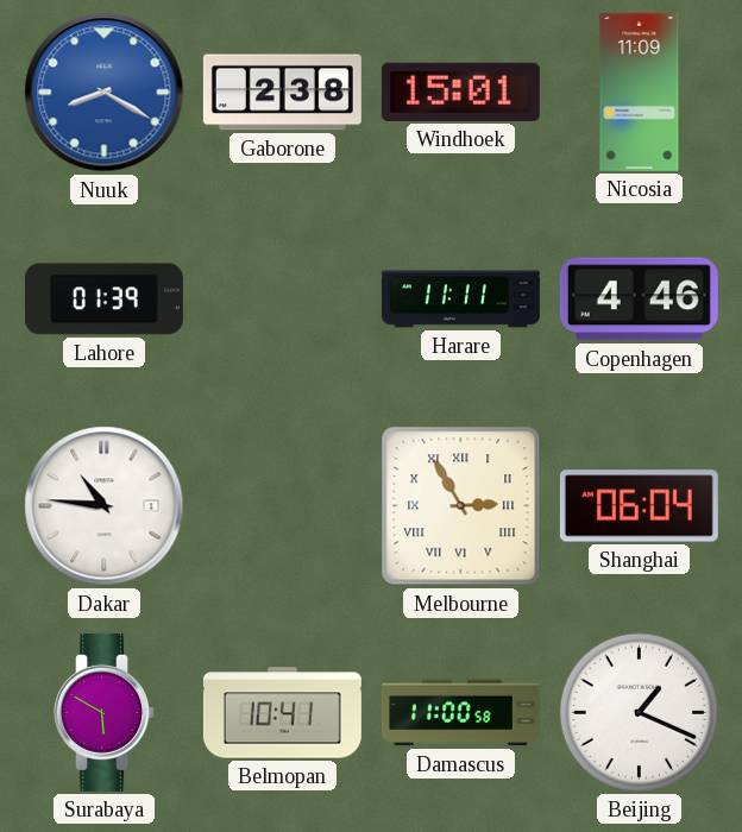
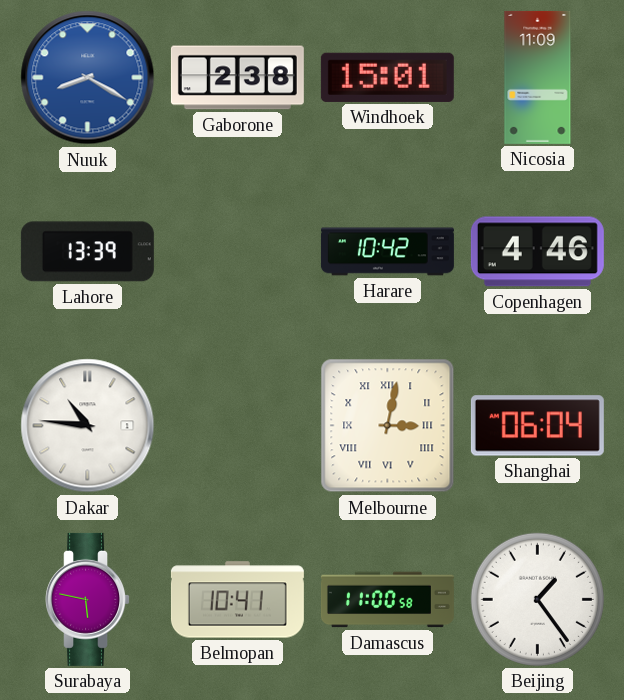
Lahore: 01:39 -> 13:39 (87, 252)
Harare: 11:11 -> 10:42 (387, 252)
Melbourne: 2:55 -> 3:02 (388, 426)
Surabaya: 5:50 -> 5:47 (88, 599)
Beijing: 1:19 -> 1:24 (537, 599)
